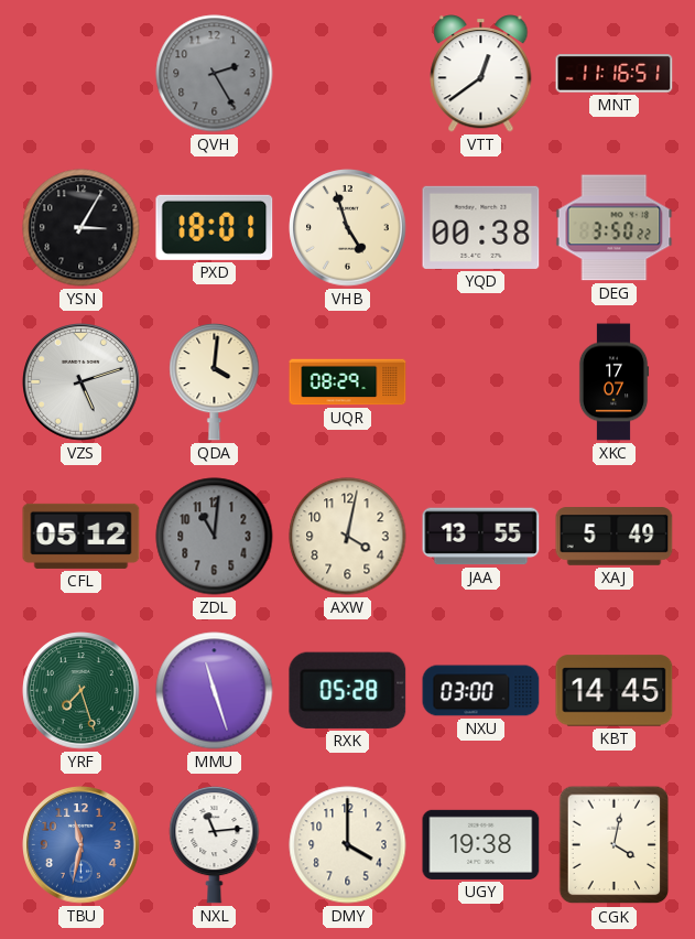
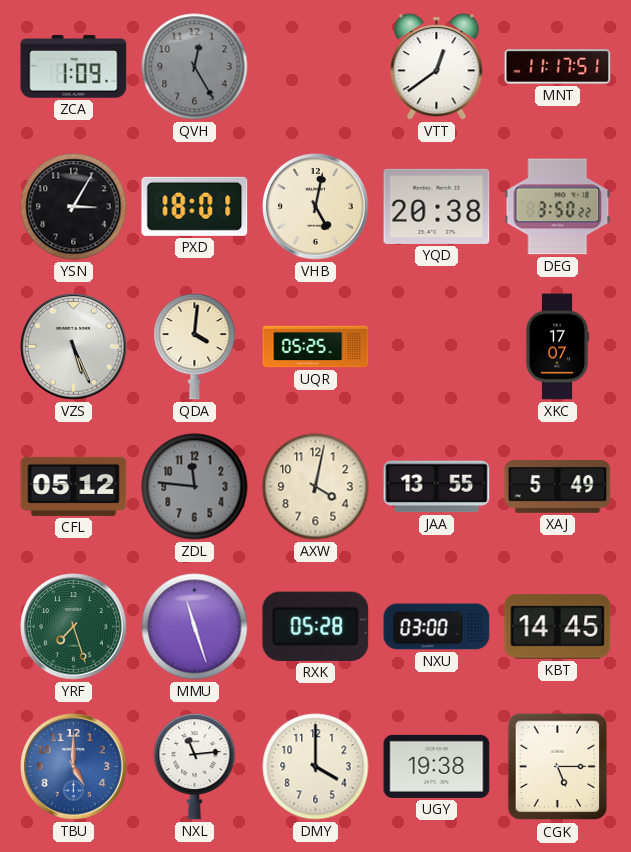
ZCA: none -> 1:09 (74, 67)
QVH: 2:25 -> 12:25 (195, 67)
MNT: 11:16 -> 11:17 (558, 67)
VHB: 4:57 -> 5:02 (316, 207)
YQD: 00:38 -> 20:38 (437, 206)
VZS: 5:12 -> 5:26 (74, 347)
UQR: 08:29 -> 05:25 (316, 347)
ZDL: 11:01 -> 11:46 (195, 487)
TBU: 11:32 -> 5:00 (74, 767)
CGK: 4:02 -> 5:15 (558, 767)
